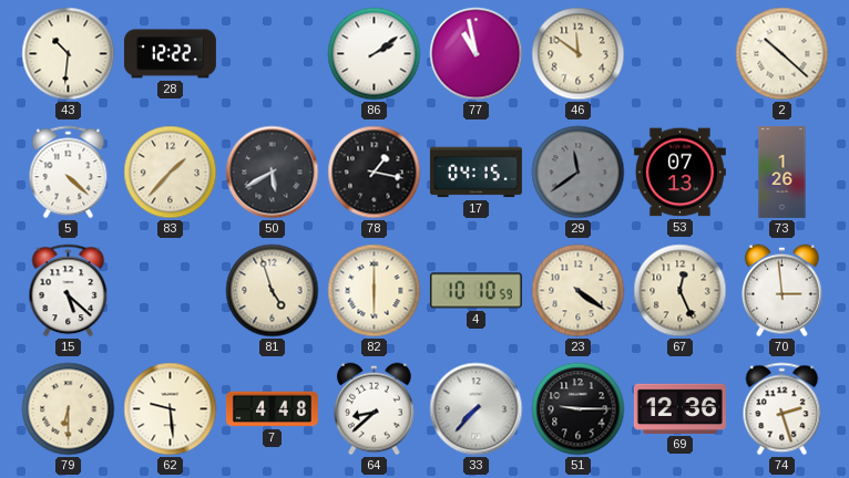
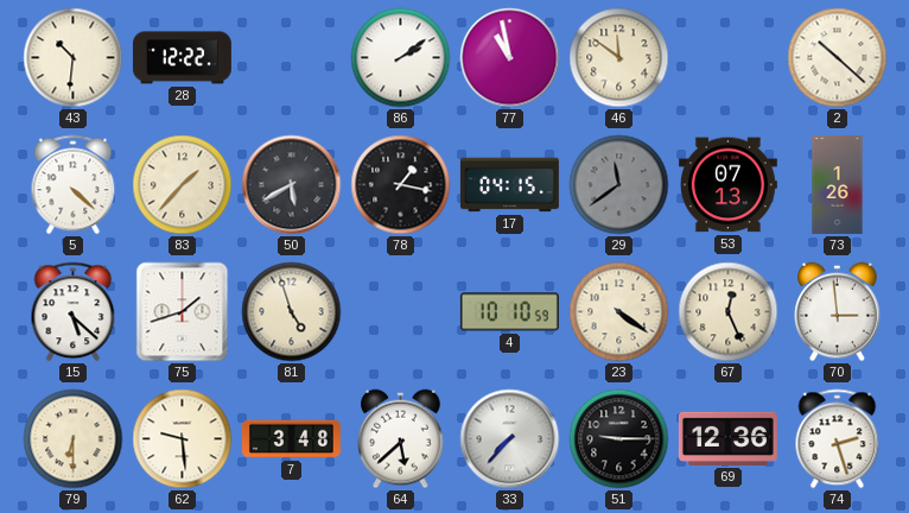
75: none -> 1:42 (183, 312)
82: 6:00 -> none (375, 291)
7: 4:48 -> 3:48 (291, 439)
64: 8:38 -> 5:38 (401, 439)
